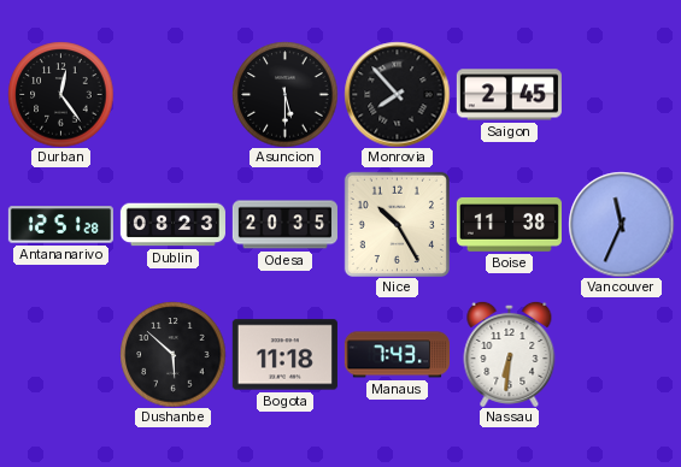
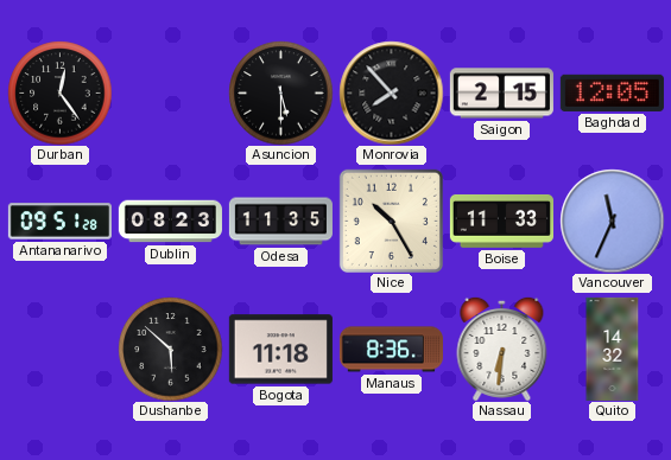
Saigon: 2:45 -> 2:15 (501, 94)
Baghdad: none -> 12:05 (612, 92)
Antananarivo: 12:51 -> 09:51 (59, 222)
Odesa: 20:35 -> 11:35 (280, 222)
Boise: 11:38 -> 11:33 (501, 221)
Manaus: 7:43 -> 8:36 (391, 350)
Quito: none -> 14:32 (613, 349)
